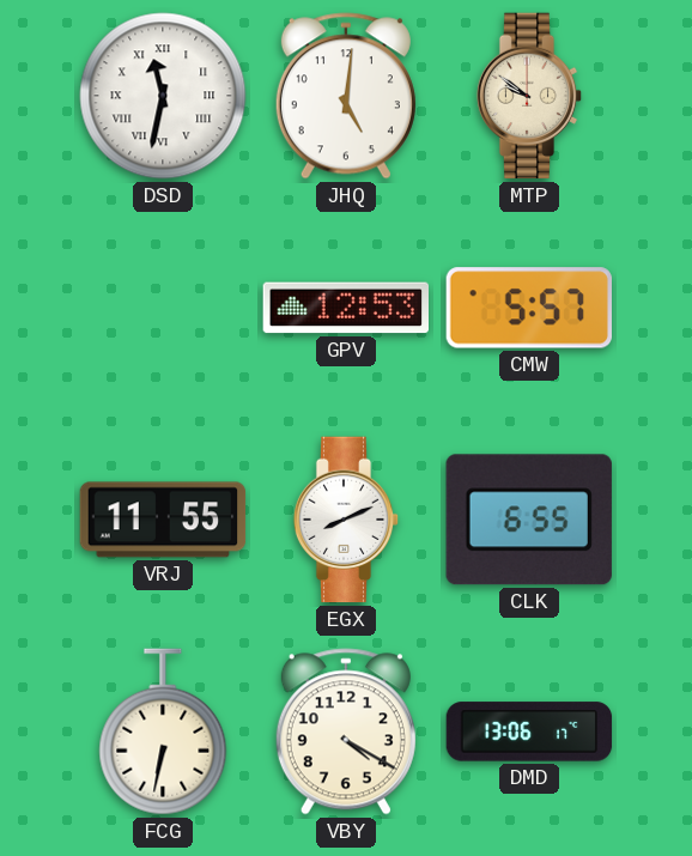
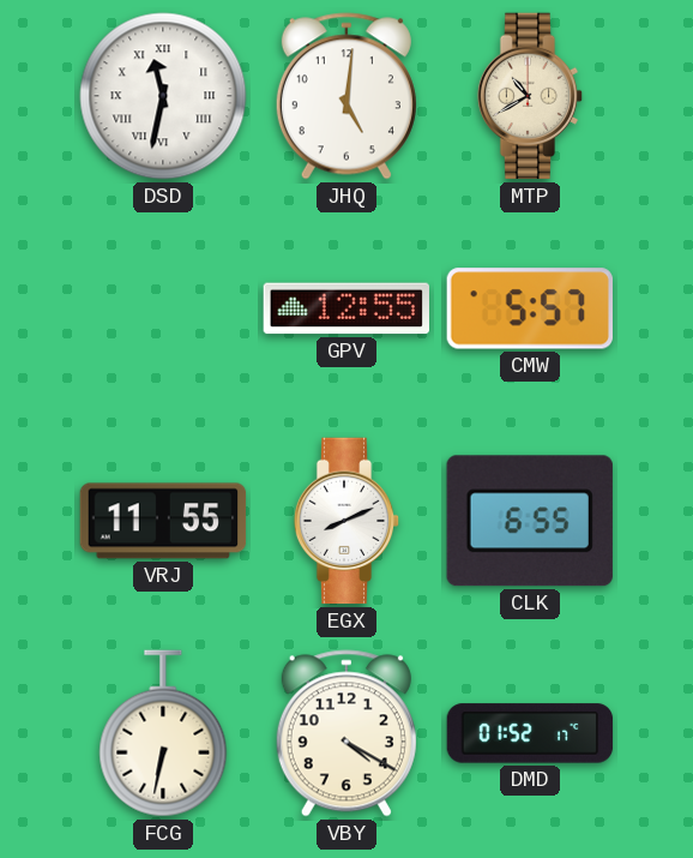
MTP: 9:51 -> 10:40 (530, 96)
GPV: 12:53 -> 12:55 (345, 308)
DMD: 13:06 -> 01:52 (530, 733)
